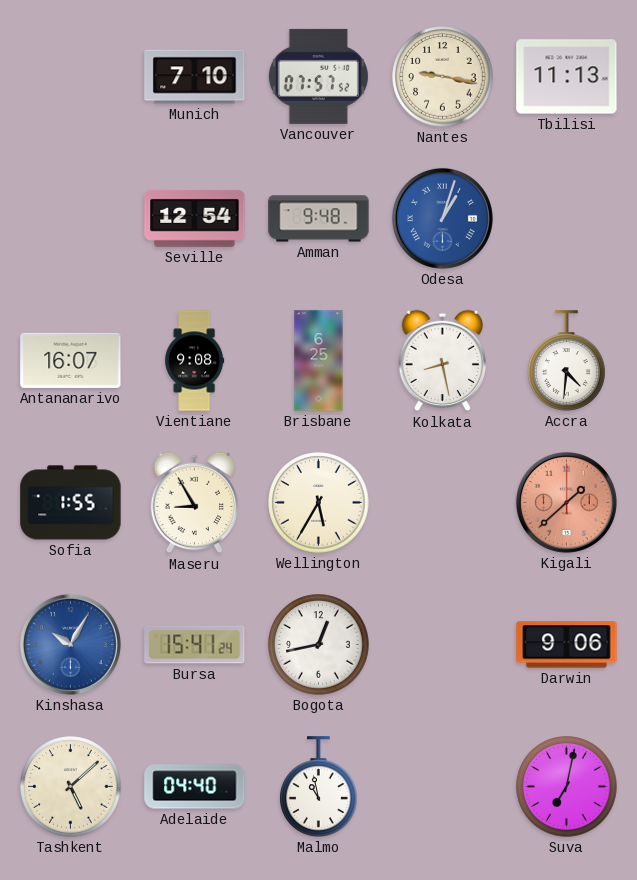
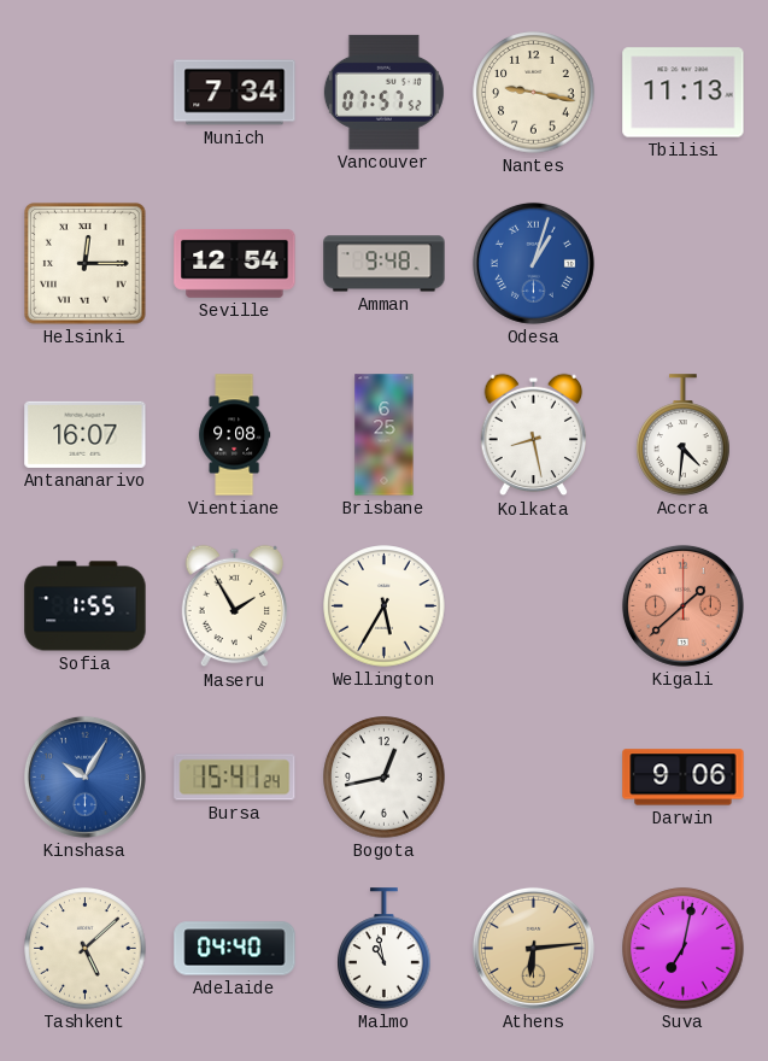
Munich: 7:10 -> 7:34 (235, 93)
Helsinki: none -> 12:15 (86, 264)
Maseru: 8:55 -> 1:55 (235, 606)
Athens: none -> 6:14 (533, 948)
